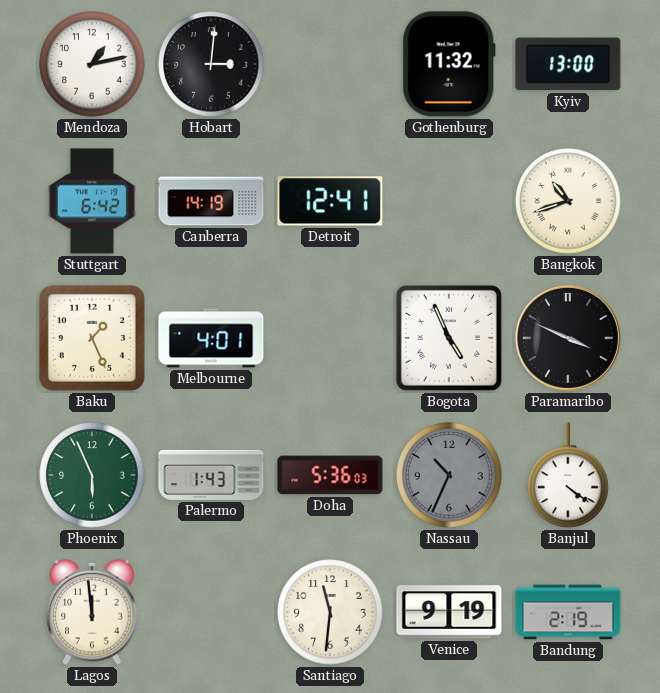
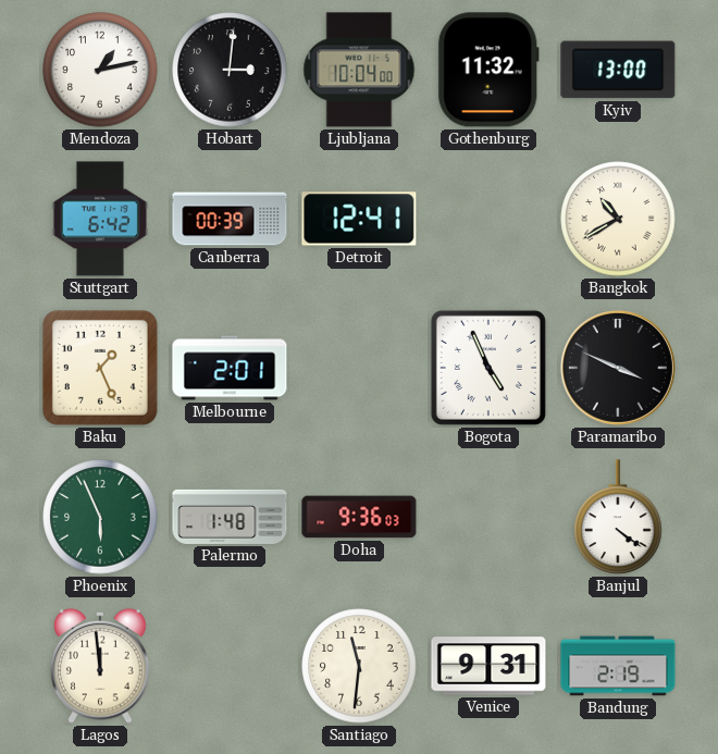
Ljubljana: none -> 10:04 (359, 70)
Canberra: 14:19 -> 00:39 (230, 219)
Bangkok: 10:42 -> 10:40 (618, 219)
Melbourne: 4:01 -> 2:01 (230, 368)
Palermo: 1:43 -> 1:48 (230, 517)
Doha: 5:36 -> 9:36 (359, 517)
Nassau: 10:34 -> none (449, 475)
Venice: 9:19 -> 9:31 (488, 666)
